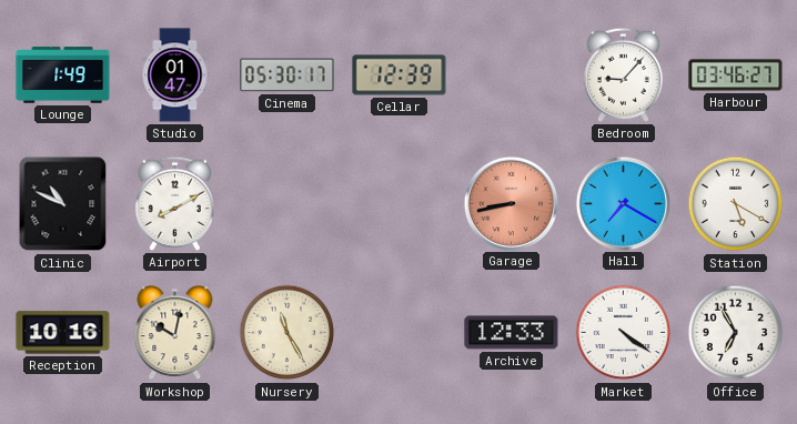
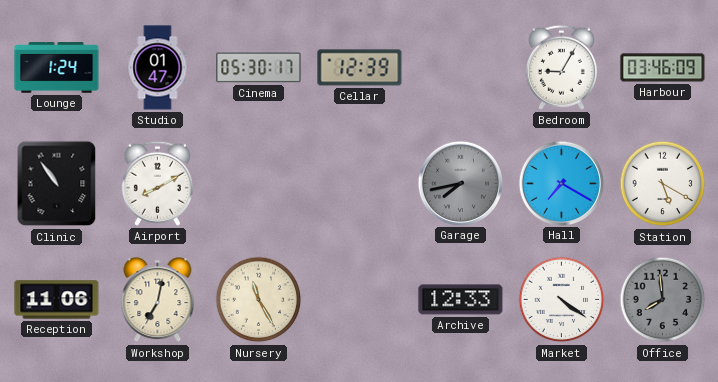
Lounge: 1:49 -> 1:24 (57, 68)
Bedroom: 9:07 -> 9:05 (561, 67)
Harbour: 03:46:27 -> 03:46:09 (663, 68)
Clinic: 10:49 -> 10:54 (57, 184)
Garage: 8:43 -> 7:43 (460, 183)
Garage dial: salmon -> grey (460, 183)
Reception: 10:16 -> 11:06 (57, 300)
Workshop: 10:02 -> 7:02 (158, 300)
Office: 6:55 -> 7:59 (663, 300)
Office dial: white -> grey (663, 300)
